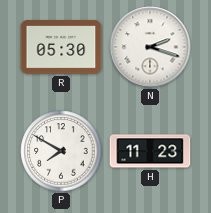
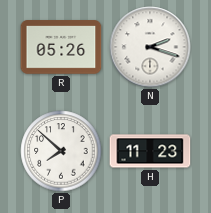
R: 05:30 -> 05:26 (61, 47)
P: 7:50 -> 7:52 (61, 151)
